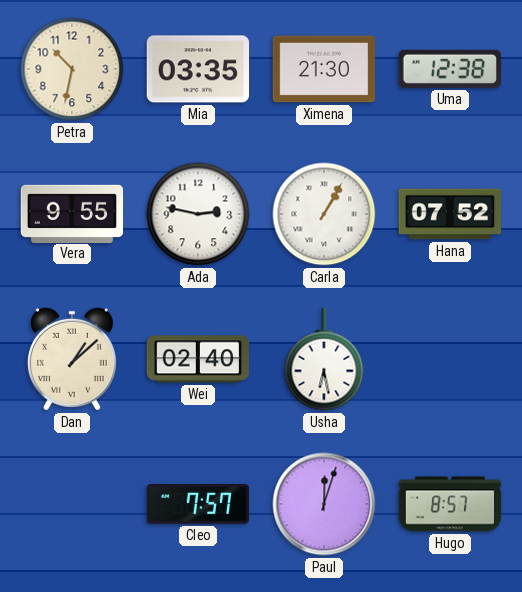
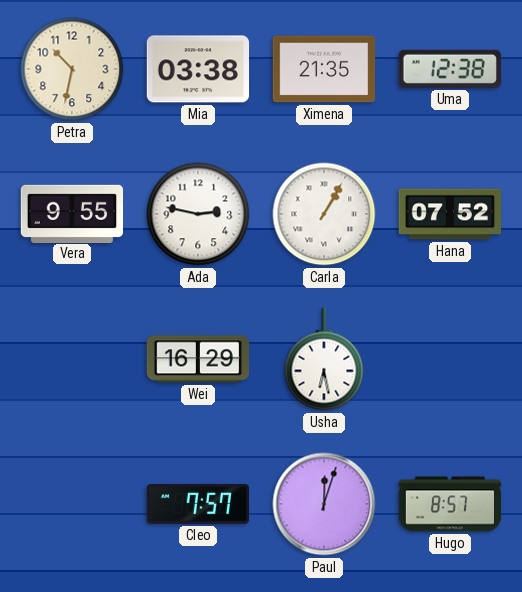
Mia: 03:35 -> 03:38 (198, 69)
Ximena: 21:30 -> 21:35 (324, 69)
Dan: 1:08 -> none (72, 359)
Wei: 02:40 -> 16:29 (198, 359)
